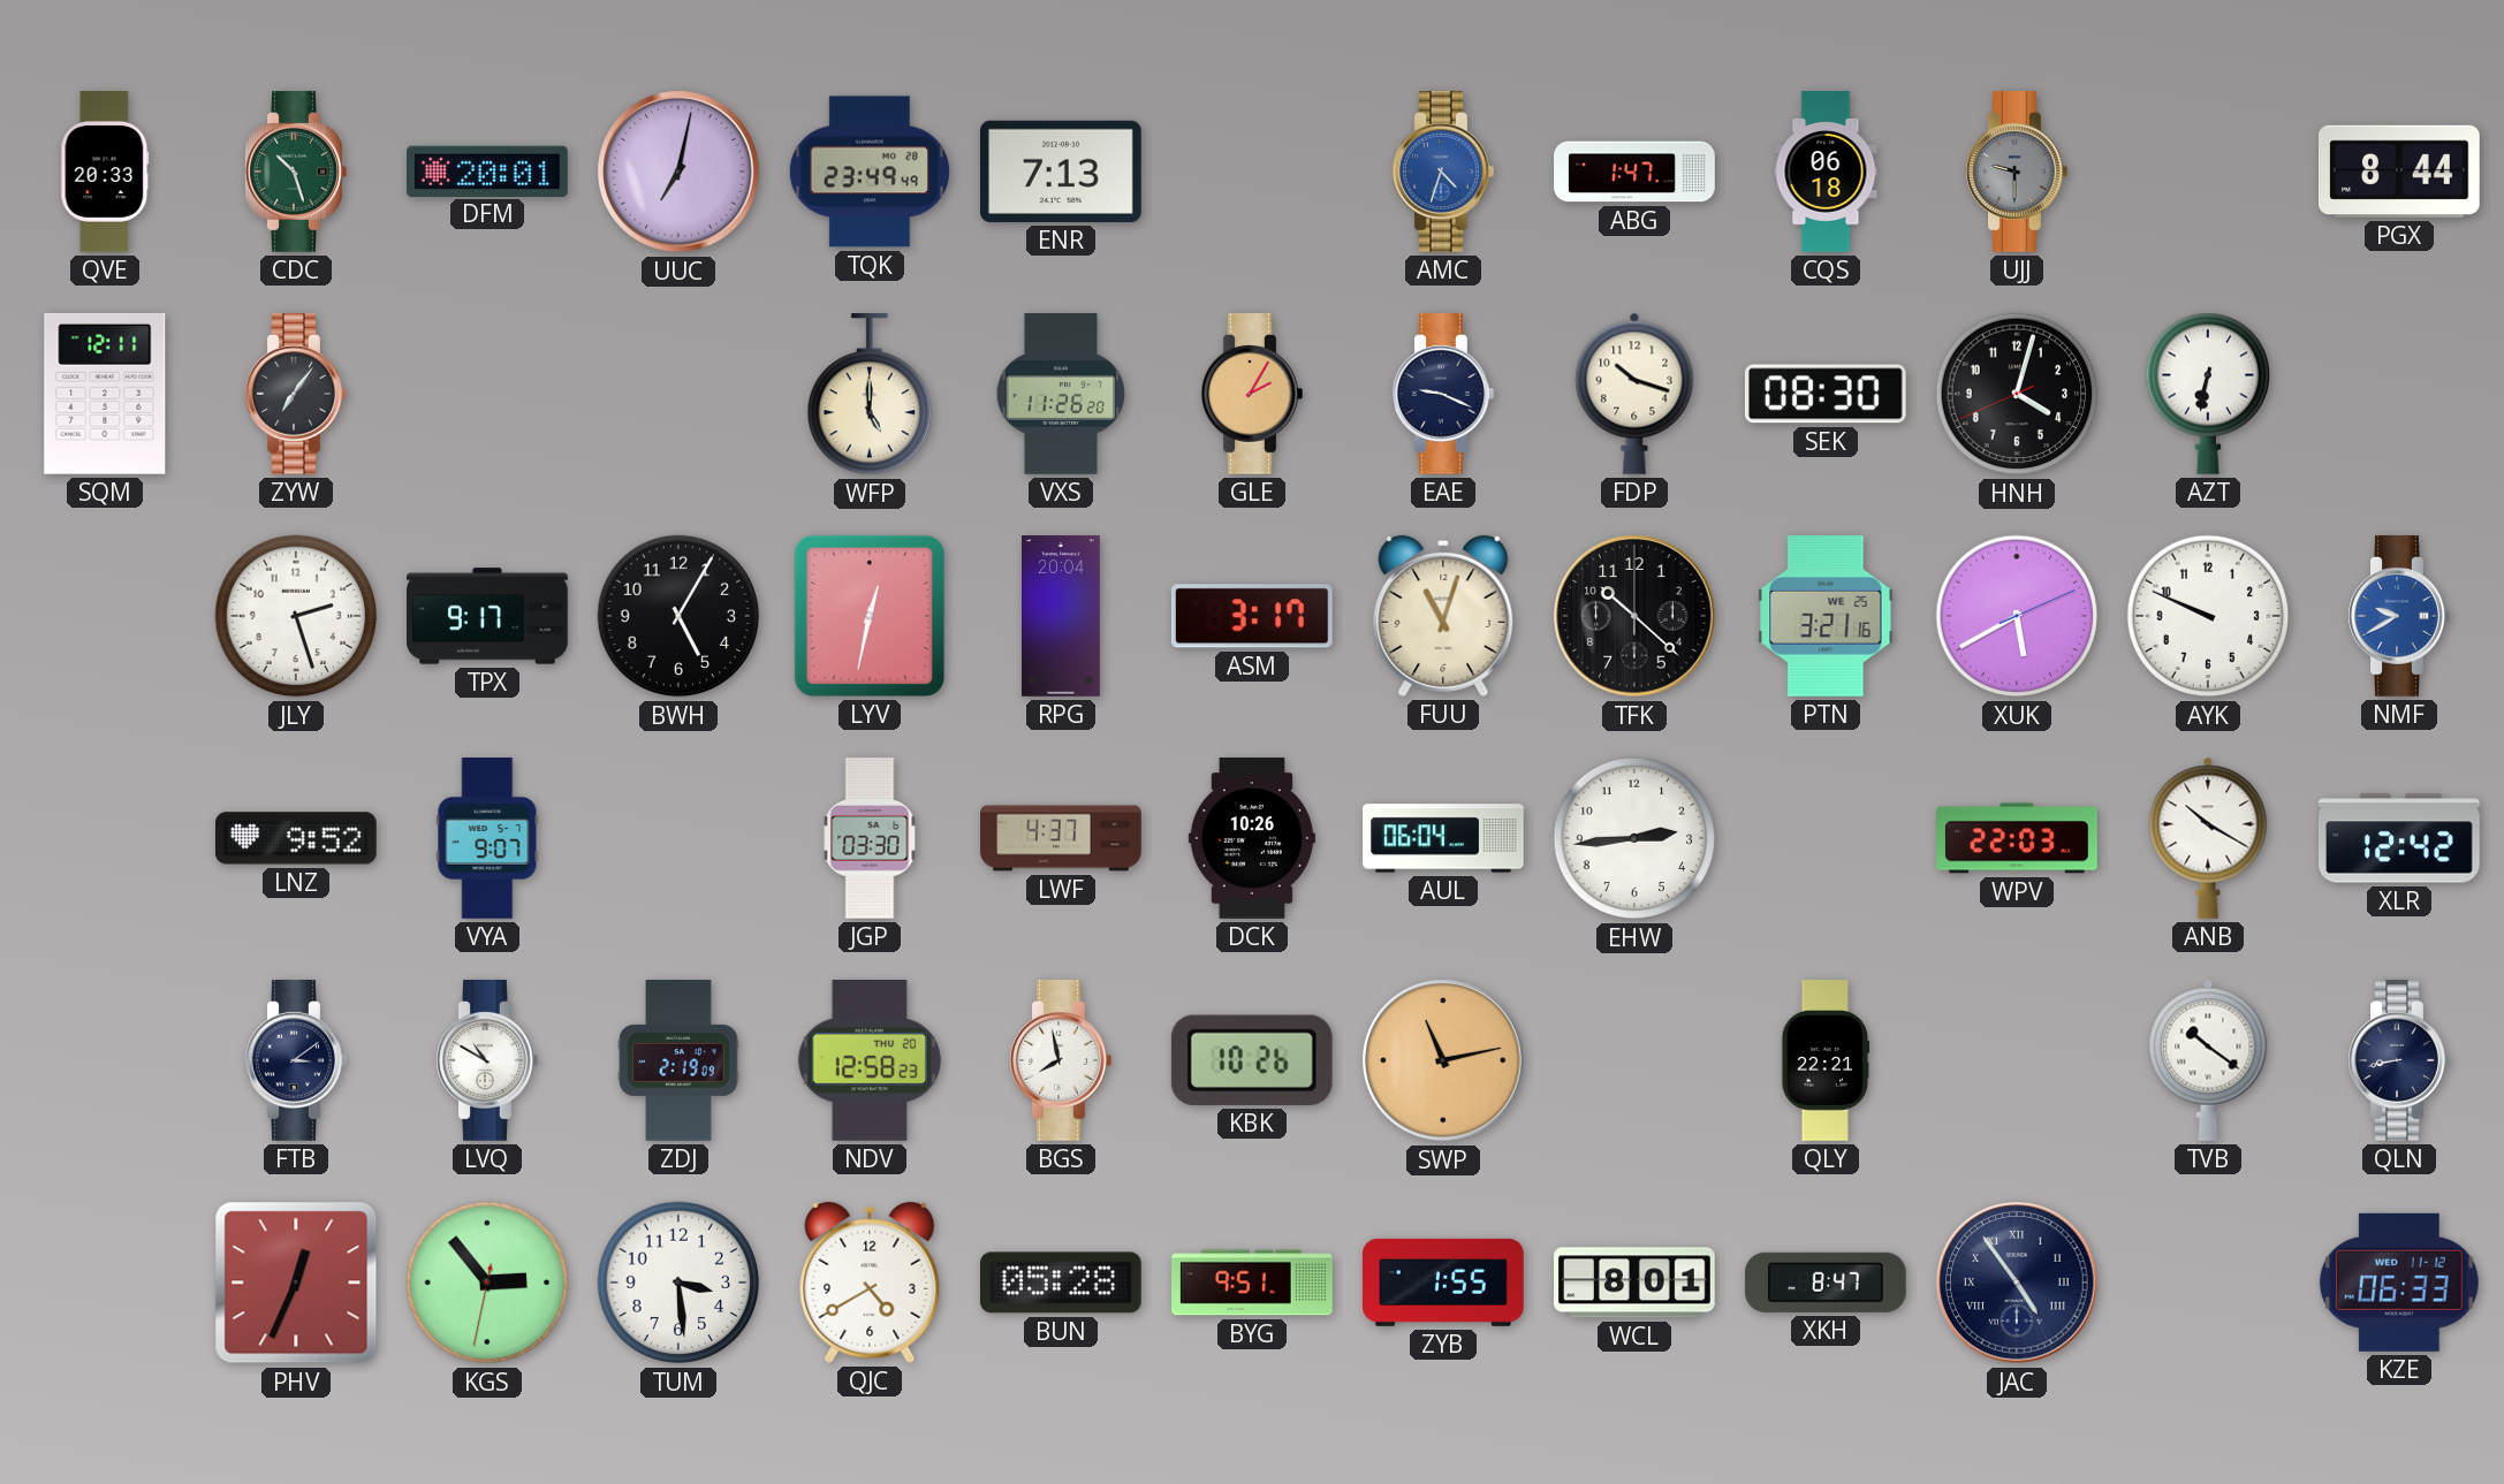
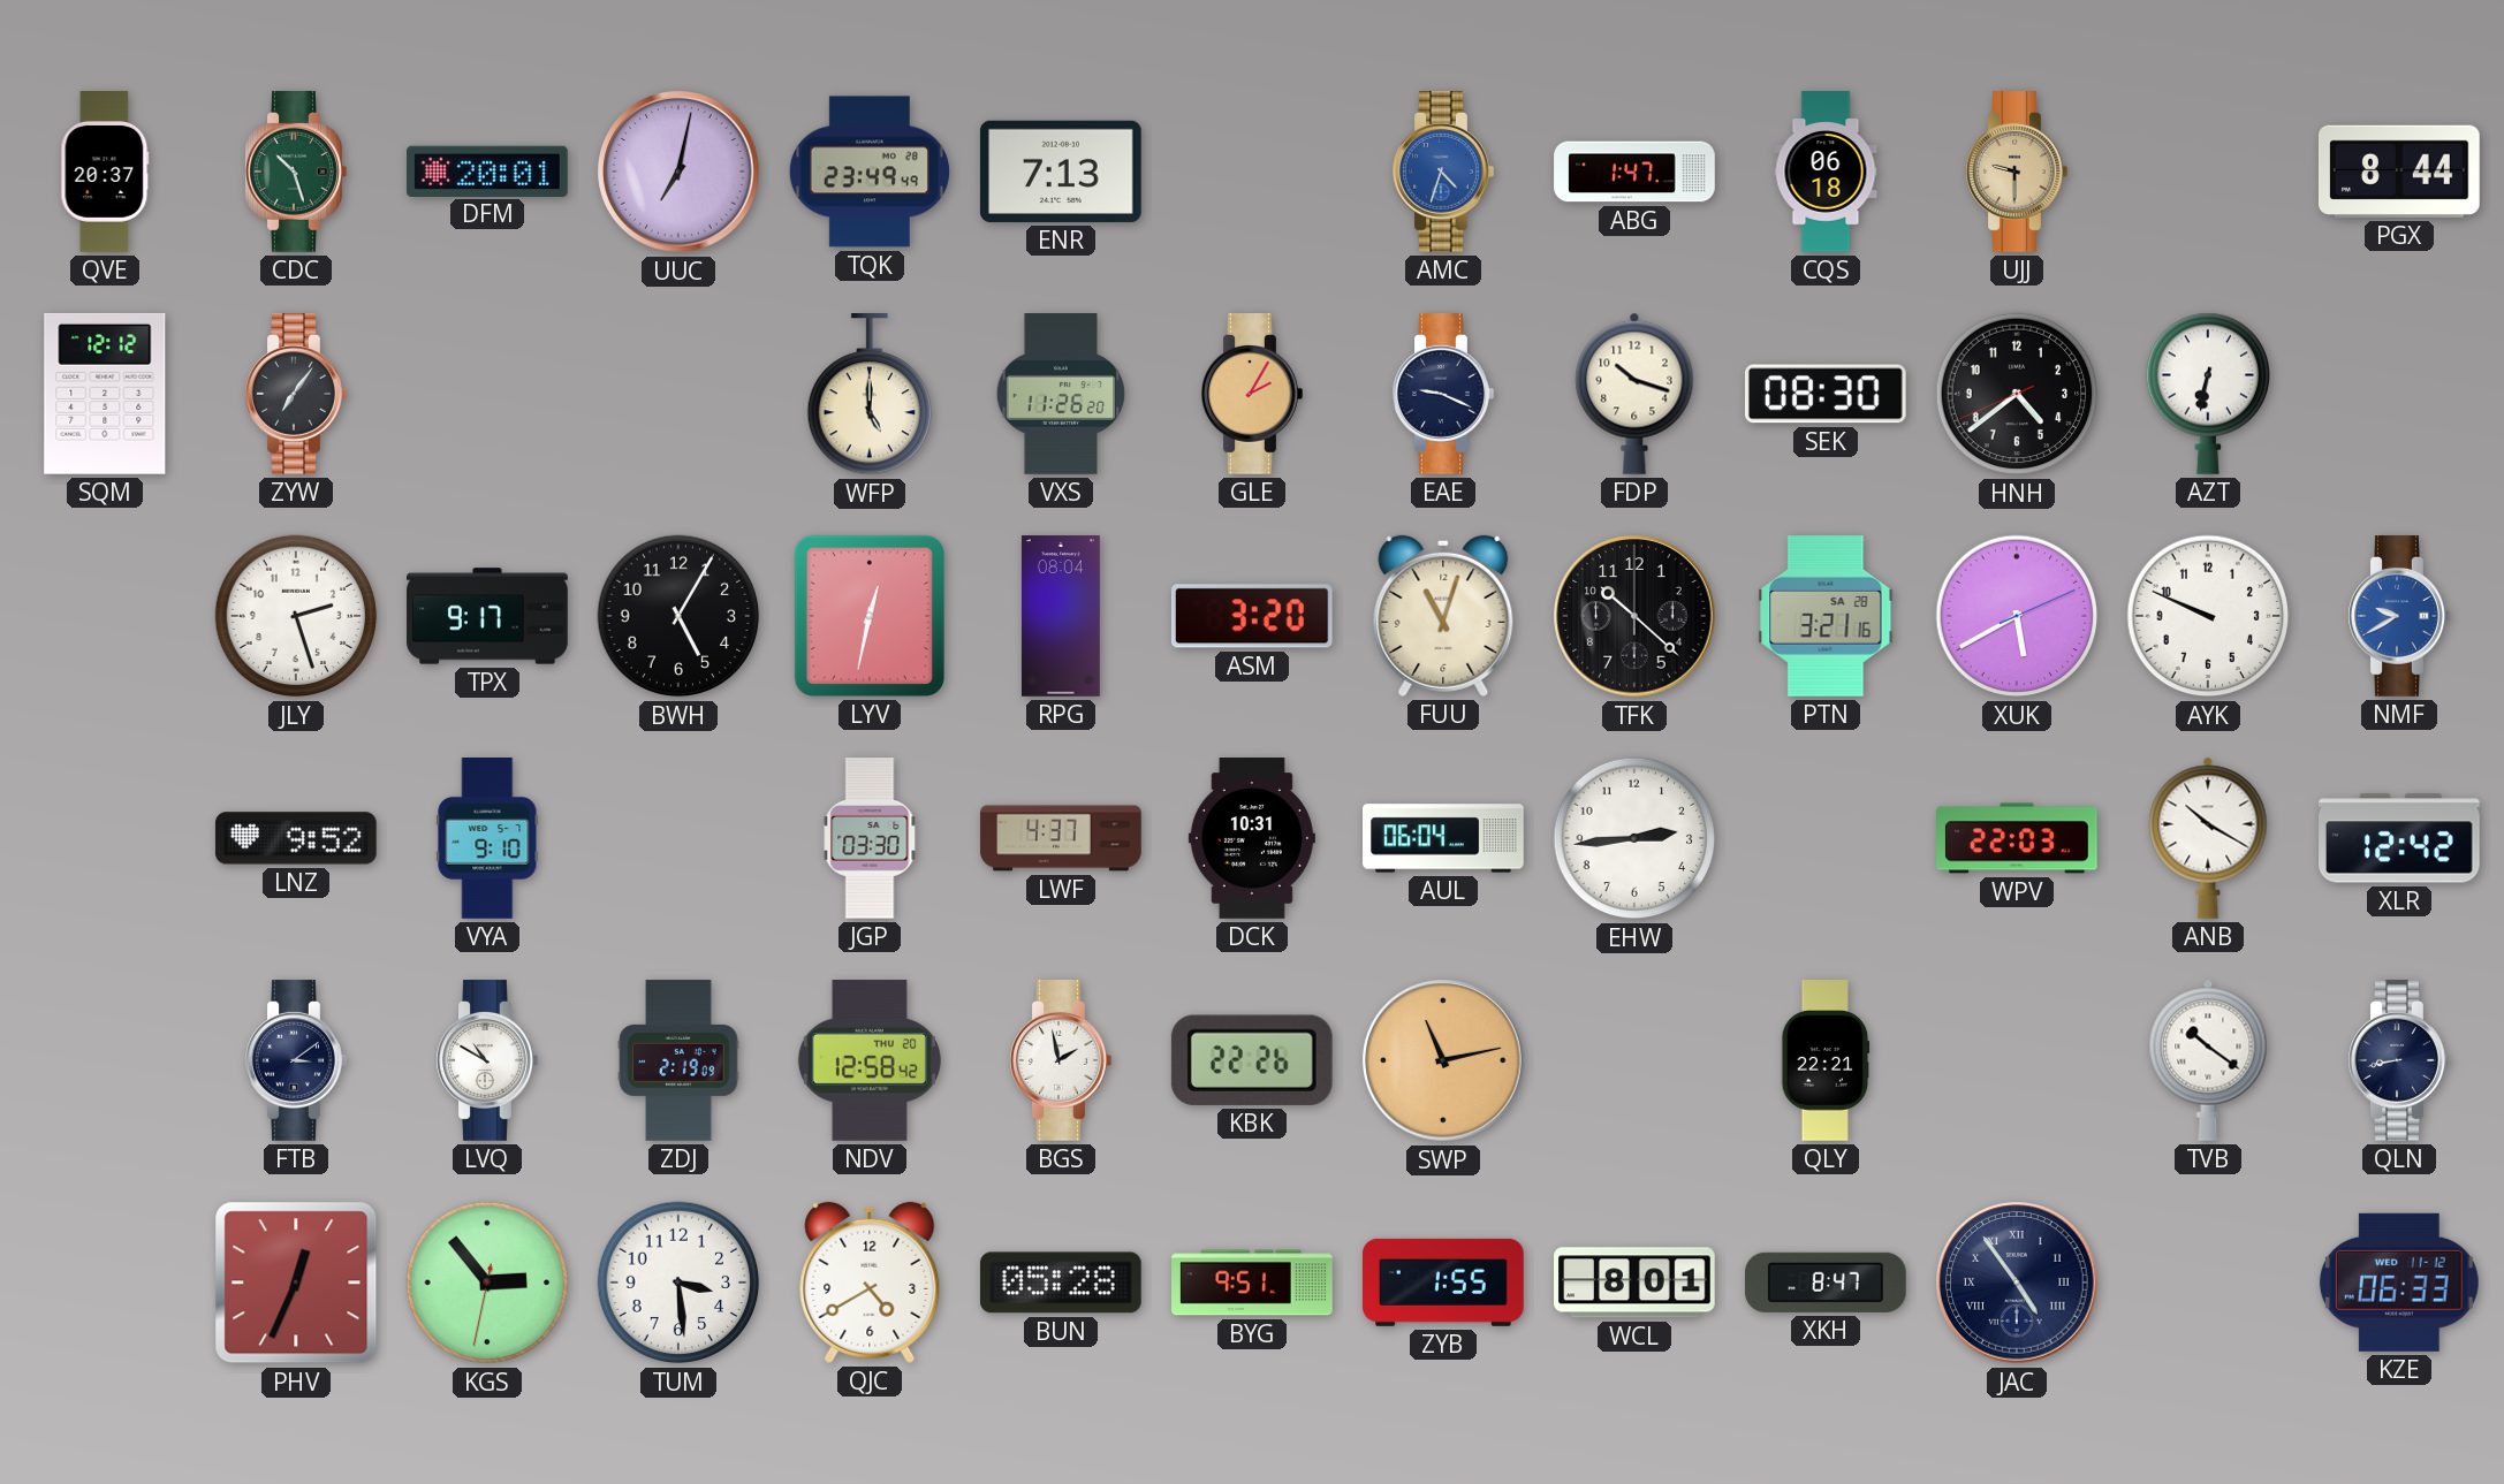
QVE: 20:33 -> 20:37 (105, 172)
UJJ dial: grey -> champagne (2017, 173)
SQM: 12:11 -> 12:12 (105, 394)
HNH: 4:02 -> 4:38 (2017, 394)
RPG: 20:04 -> 08:04 (1061, 616)
ASM: 3:17 -> 3:20 (1252, 616)
PTN date: WE 25 -> SA 28 (1826, 617)
VYA: 9:07 -> 9:10 (487, 839)
DCK: 10:26 -> 10:31 (1252, 838)
NDV: 12:58:23 -> 12:58:42 (870, 1061)
BGS: 7:58 -> 1:58 (1061, 1061)
KBK: 10:26 -> 22:26 (1252, 1060)
